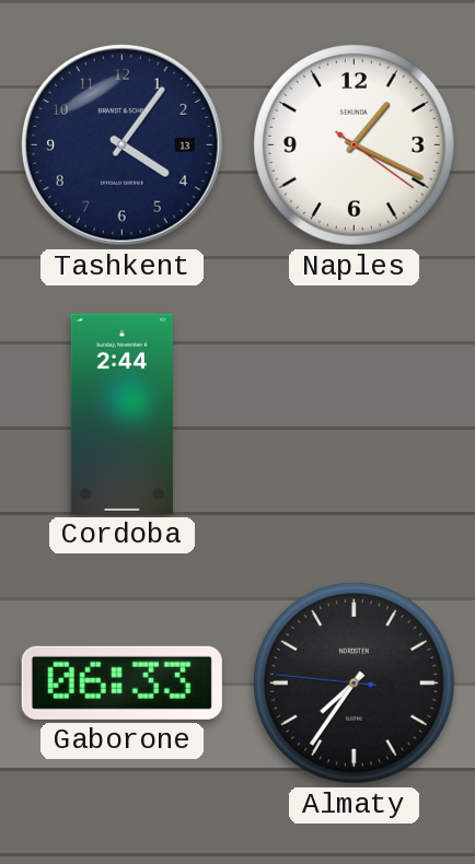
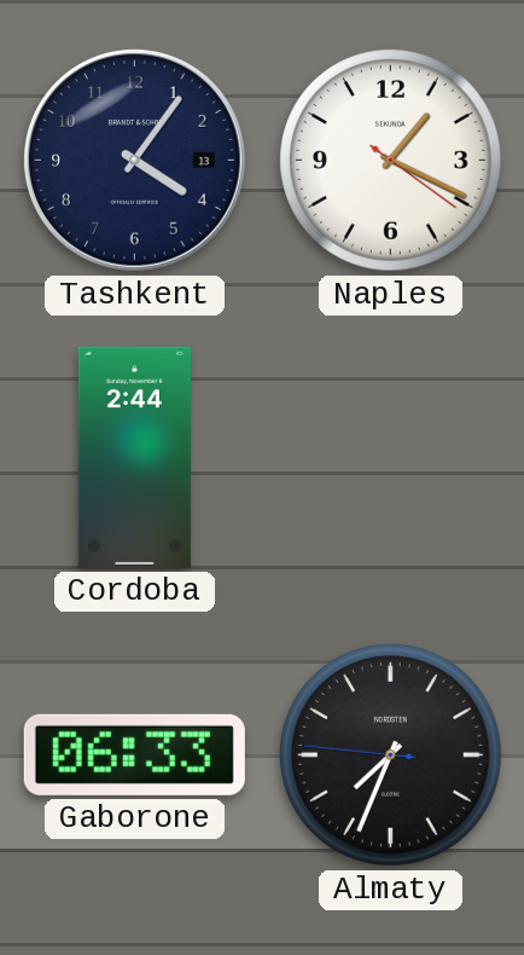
Almaty: 7:35 -> 7:33 (391, 756)
